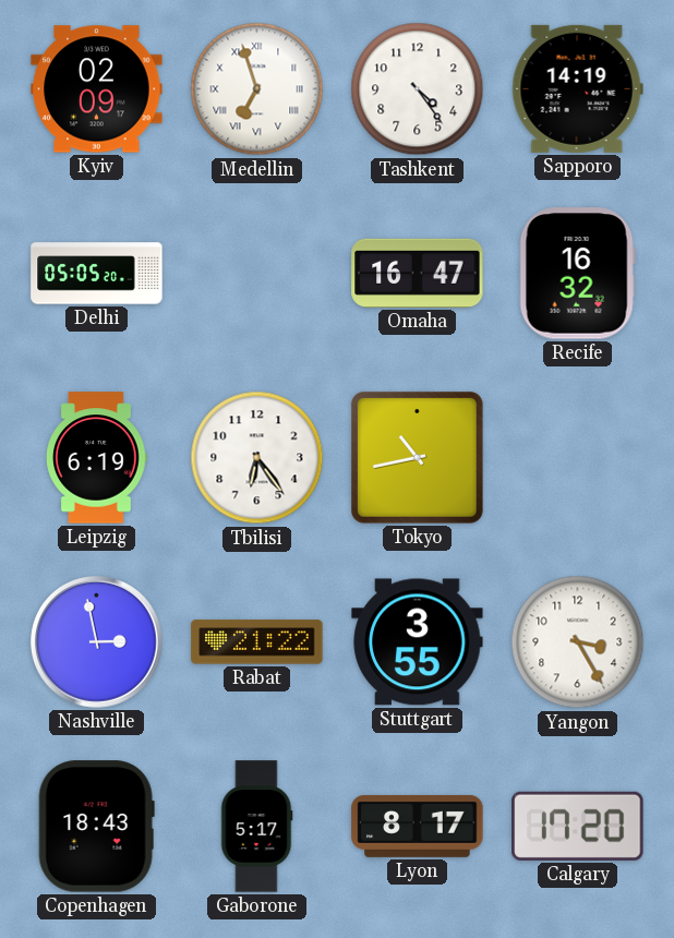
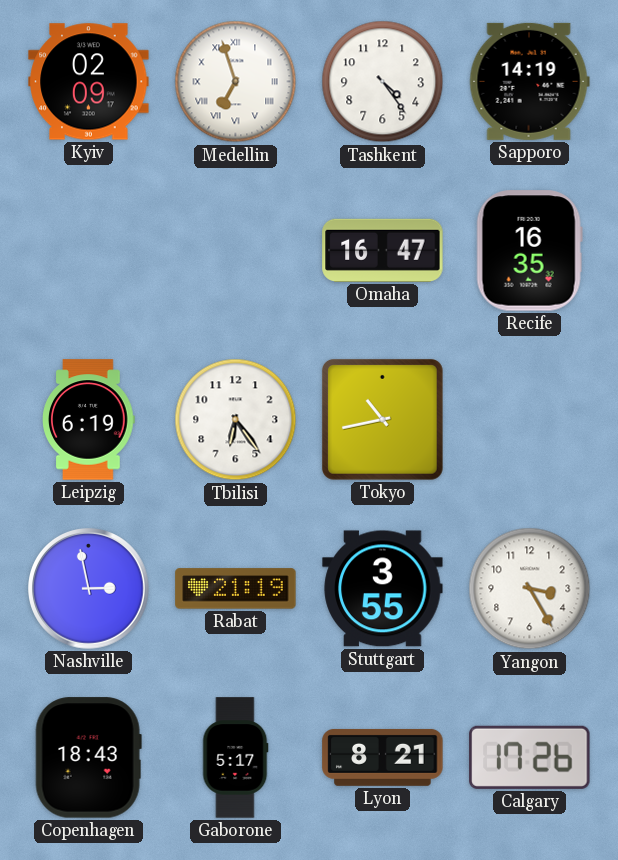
Delhi: 05:05 -> none (97, 274)
Recife: 16:32 -> 16:35 (529, 251)
Rabat: 21:22 -> 21:19 (236, 589)
Lyon: 8:17 -> 8:21 (383, 757)
Calgary: 17:20 -> 17:26 (530, 757)
